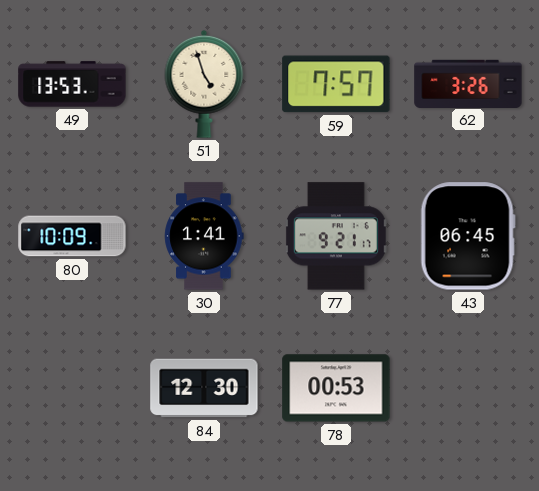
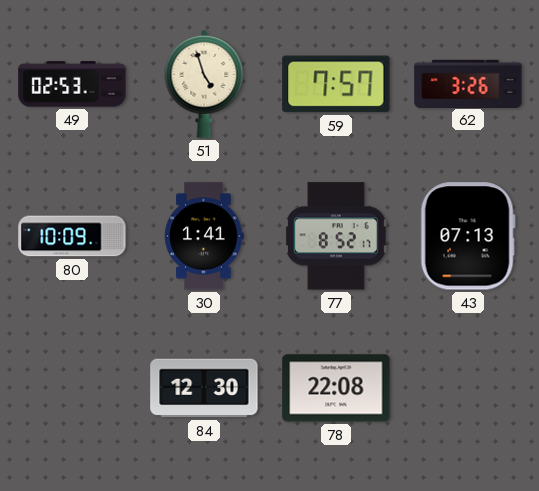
49: 13:53 -> 02:53 (72, 84)
77: 9:21 -> 8:52 (336, 236)
43: 06:45 -> 07:13 (468, 236)
78: 00:53 -> 22:08 (336, 388)
